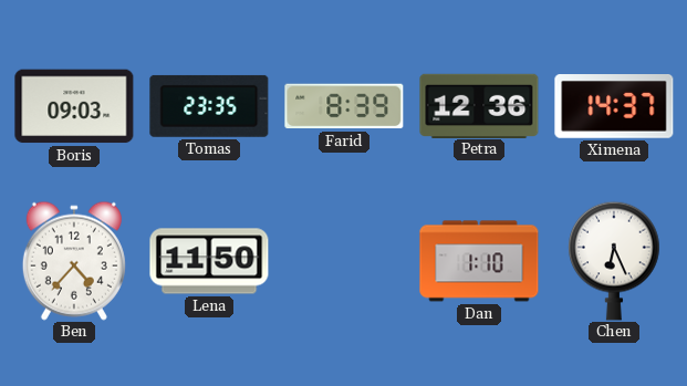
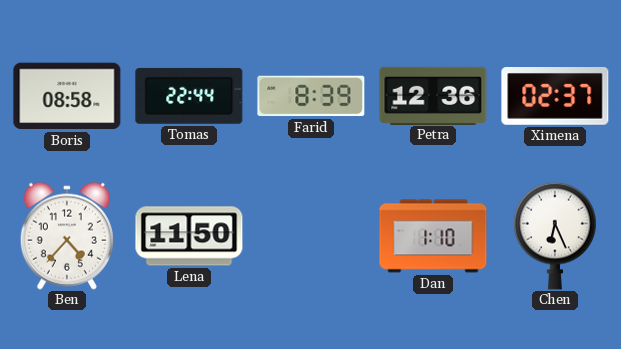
Boris: 09:03 -> 08:58 (67, 96)
Tomas: 23:35 -> 22:44 (189, 96)
Ximena: 14:37 -> 02:37 (555, 97)
